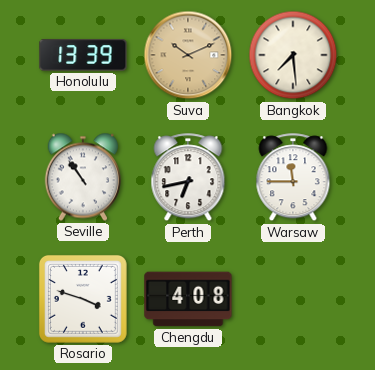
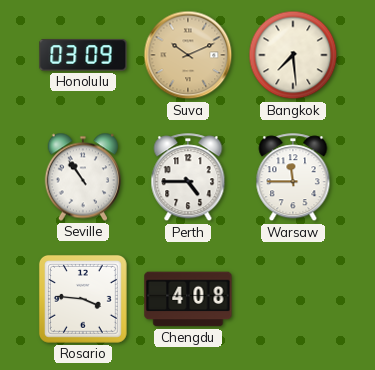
Honolulu: 13:39 -> 03:09 (83, 55)
Perth: 6:43 -> 4:45 (188, 178)
Rosario: 3:48 -> 3:46 (83, 299)
